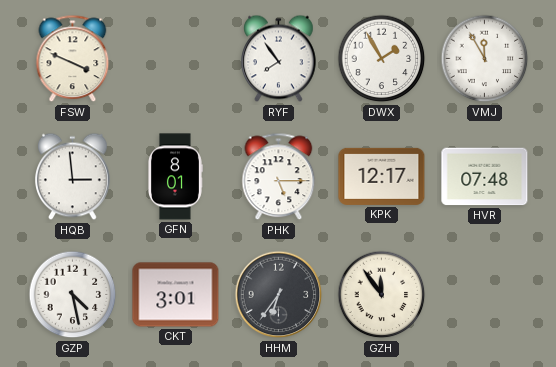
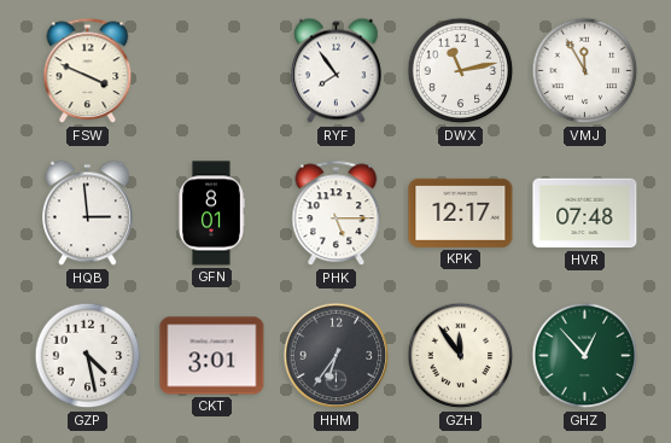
DWX: 1:55 -> 11:13 (461, 71)
GHZ: none -> 12:53 (585, 356)
